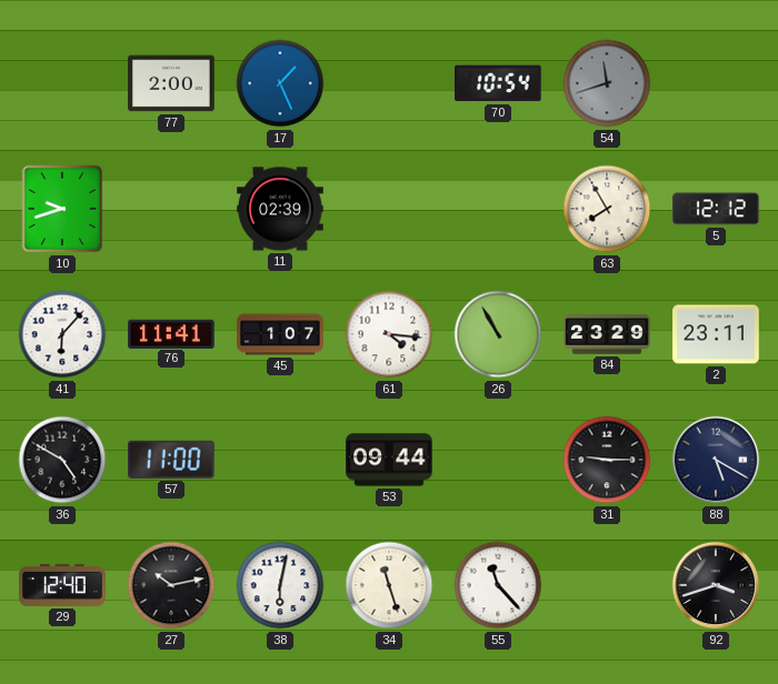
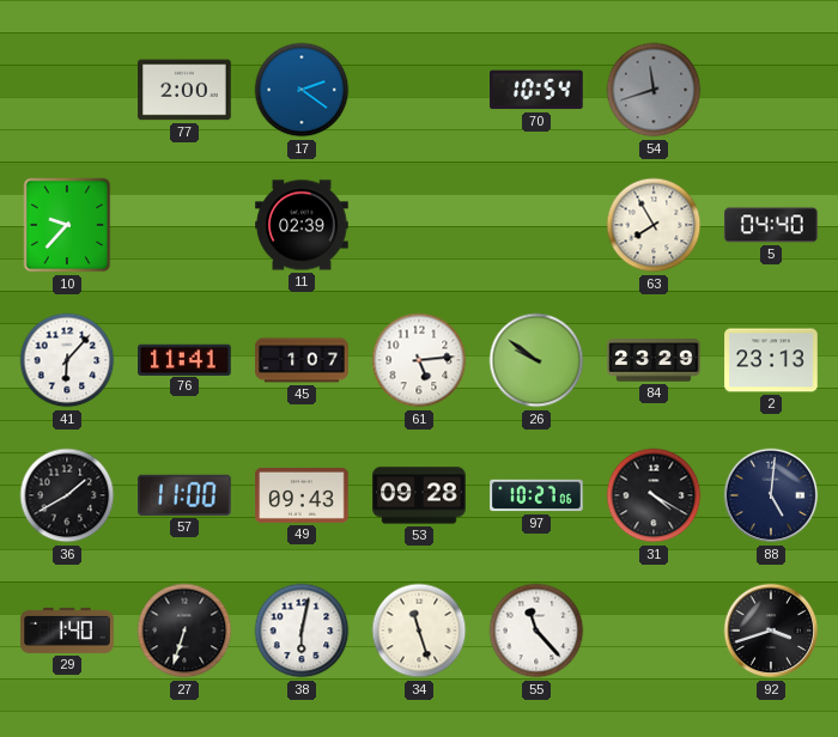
17: 1:26 -> 2:21 (302, 90)
10: 9:42 -> 9:37 (67, 225)
5: 12:12 -> 04:40 (771, 225)
61: 4:16 -> 5:14 (419, 360)
26: 10:55 -> 9:51 (536, 360)
2: 23:11 -> 23:13 (771, 360)
36: 4:50 -> 1:40 (67, 495)
49: none -> 09:43 (302, 495)
53: 09:44 -> 09:28 (419, 495)
97: none -> 10:27 (536, 495)
31: 9:15 -> 4:20 (654, 495)
88: 5:20 -> 5:01 (771, 495)
29: 12:40 -> 1:40 (67, 631)
27: 10:13 -> 6:33 (184, 631)
